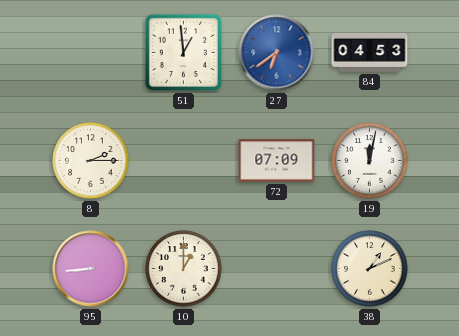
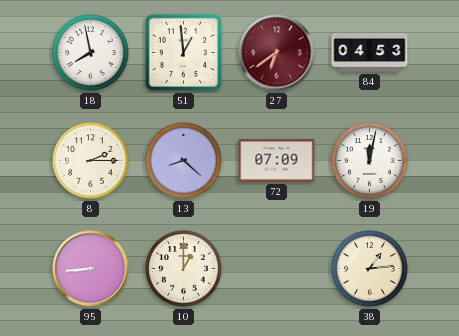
18: none -> 7:58 (91, 53)
27 dial: blue -> burgundy (277, 53)
13: none -> 8:22 (184, 161)
38: 1:11 -> 1:14 (370, 269)
